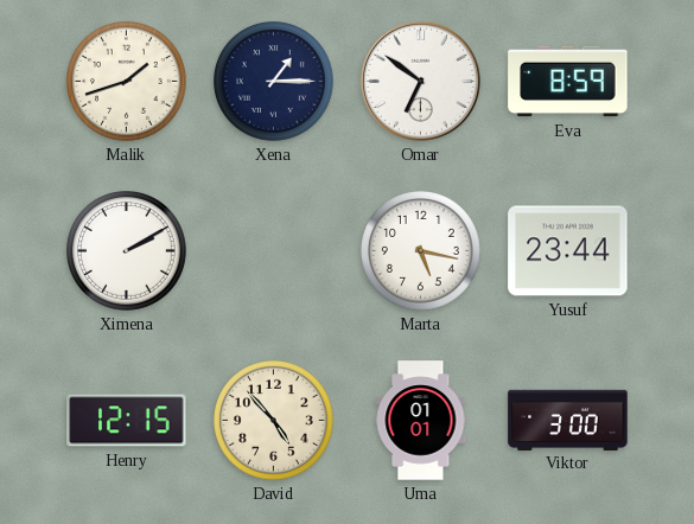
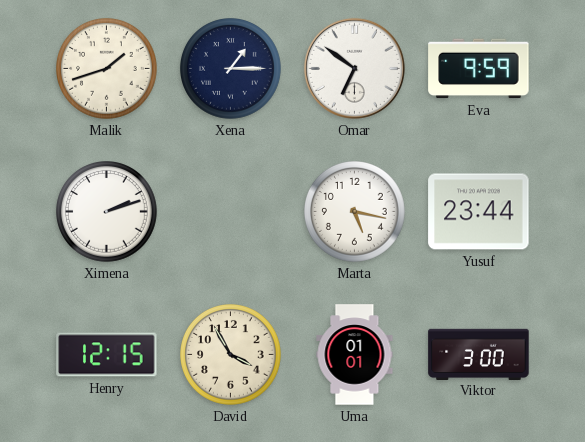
Eva: 8:59 -> 9:59 (479, 69)
Ximena: 2:10 -> 2:12 (107, 212)
David: 4:53 -> 3:55 (231, 355)
